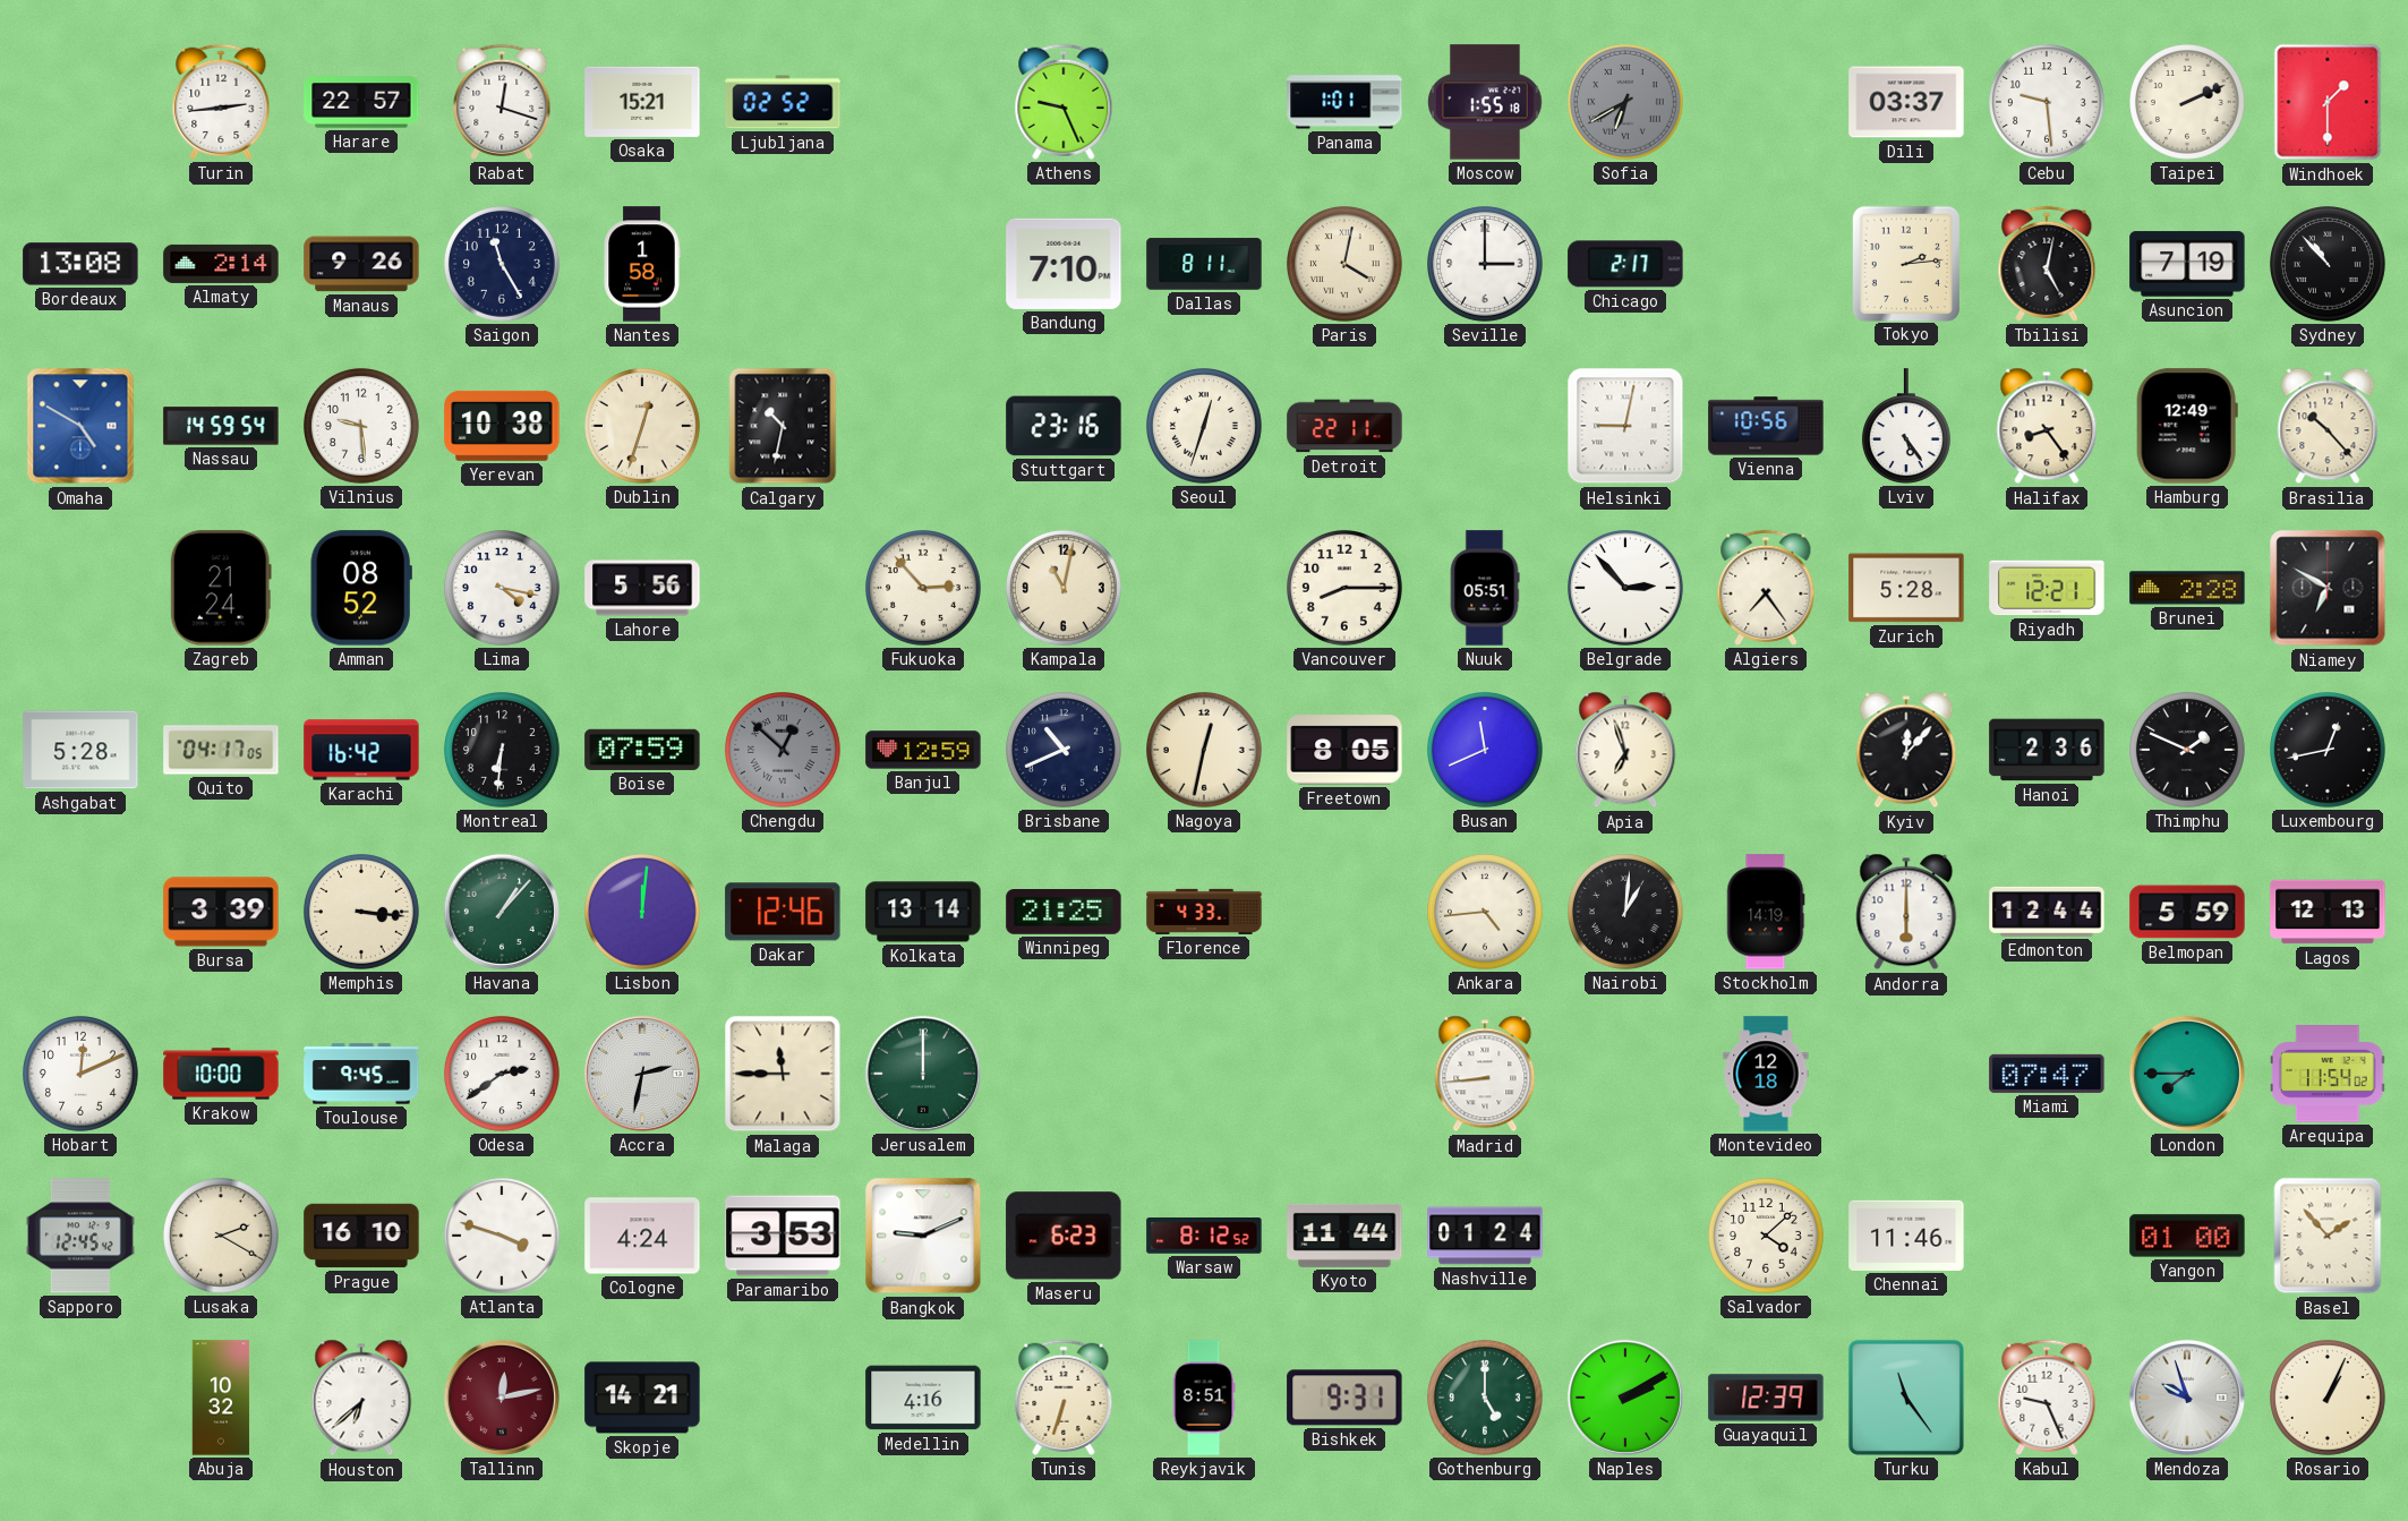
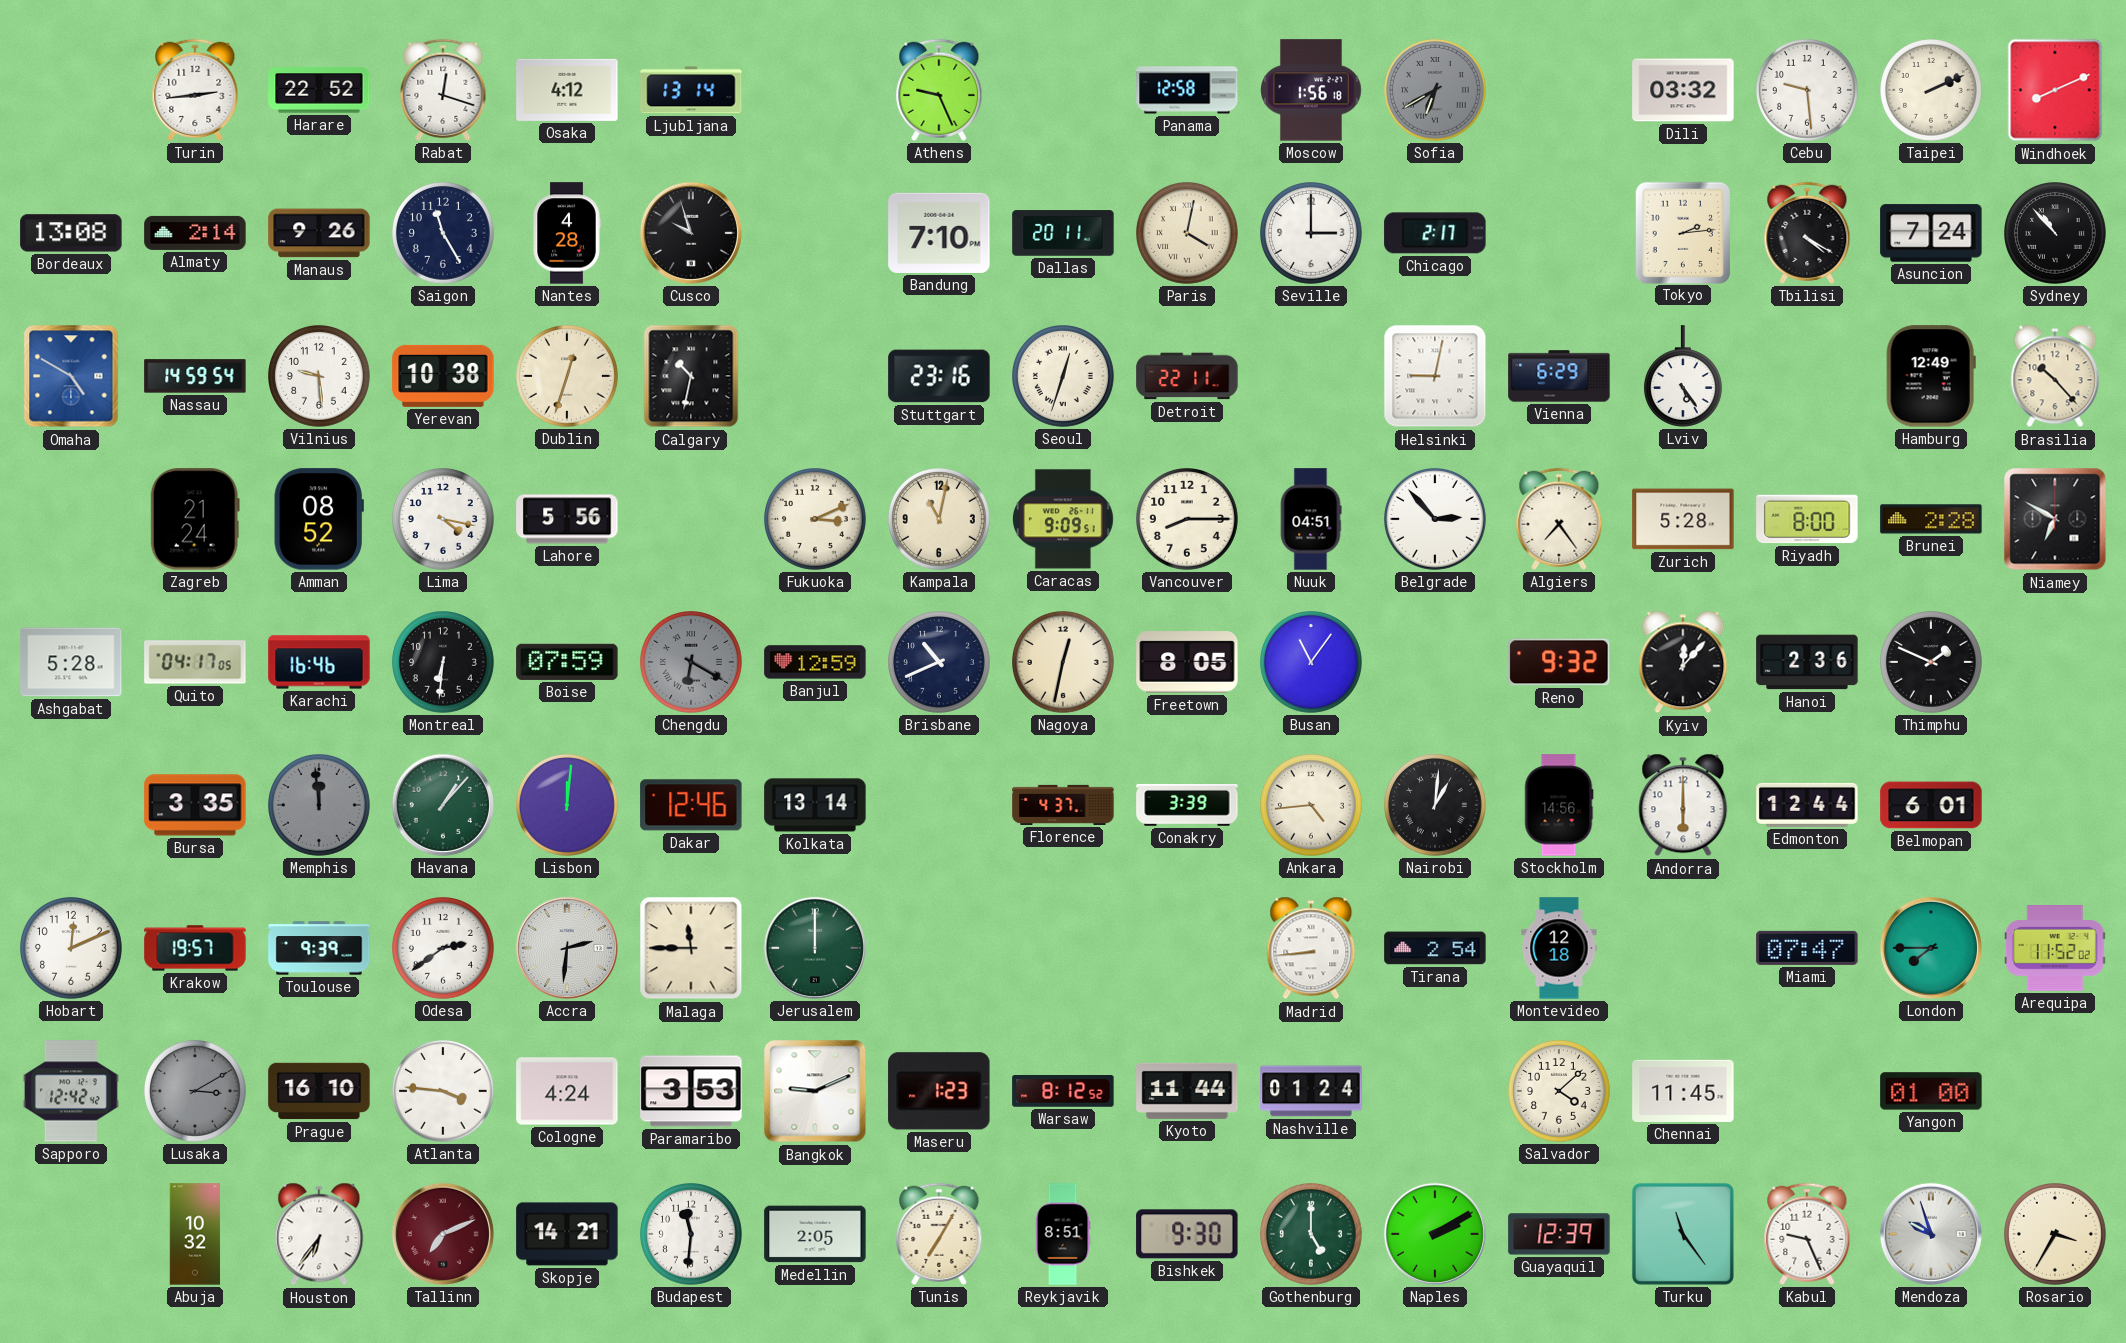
Harare: 22:57 -> 22:52 (319, 90)
Osaka: 15:21 -> 4:12 (567, 90)
Ljubljana: 02:52 -> 13:14 (691, 90)
Panama: 1:01 -> 12:58 (1187, 90)
Moscow: 1:55 -> 1:56 (1311, 90)
Dili: 03:37 -> 03:32 (1683, 90)
Windhoek: 1:30 -> 8:11 (2055, 90)
Nantes: 1:58 -> 4:28 (567, 233)
Cusco: none -> 9:57 (691, 233)
Dallas: 8:11 -> 20:11 (1063, 233)
Tbilisi: 5:02 -> 4:20 (1807, 233)
Asuncion: 7:19 -> 7:24 (1931, 233)
Vienna: 10:56 -> 6:29 (1559, 376)
Halifax: 8:24 -> none (2047, 426)
Fukuoka: 2:53 -> 3:11 (816, 520)
Caracas: none -> 9:09 (1063, 519)
Nuuk: 05:51 -> 04:51 (1311, 519)
Riyadh: 12:21 -> 8:00 (1807, 519)
Karachi: 16:42 -> 16:46 (319, 662)
Chengdu: 12:52 -> 6:20 (692, 663)
Busan: 11:41 -> 11:06 (1312, 663)
Apia: 6:57 -> none (1625, 750)
Reno: none -> 9:32 (1559, 662)
Luxembourg: 12:43 -> none (2329, 751)
Bursa: 3:39 -> 3:35 (195, 805)
Memphis: 3:16 -> 11:59 (320, 806)
Memphis dial: cream -> grey (320, 806)
Winnipeg: 21:25 -> none (1064, 913)
Florence: 4:33 -> 4:37 (1063, 805)
Conakry: none -> 3:39 (1187, 806)
Stockholm: 14:19 -> 14:56 (1559, 805)
Belmopan: 5:59 -> 6:01 (1931, 805)
Lagos: 12:13 -> none (2328, 912)
Krakow: 10:00 -> 19:57 (195, 948)
Toulouse: 9:45 -> 9:39 (319, 948)
Accra: 2:32 -> 2:31 (567, 948)
Tirana: none -> 2:54 (1435, 948)
Arequipa: 11:54 -> 11:52 (2055, 949)
Sapporo: 12:45 -> 12:42 (71, 1091)
Lusaka: 2:20 -> 3:10 (196, 1092)
Lusaka dial: cream -> grey (196, 1092)
Atlanta: 3:48 -> 3:46 (444, 1092)
Maseru: 6:23 -> 1:23 (939, 1091)
Chennai: 11:46 -> 11:45 (1683, 1091)
Basel: 1:53 -> none (2328, 1236)
Houston: 6:38 -> 6:36 (319, 1234)
Tallinn: 12:13 -> 7:11 (443, 1234)
Budapest: none -> 11:31 (692, 1235)
Medellin: 4:16 -> 2:05 (815, 1234)
Tunis: 6:33 -> 7:05 (939, 1234)
Bishkek: 9:31 -> 9:30 (1187, 1234)
Rosario: 1:04 -> 3:35 (2056, 1235)
